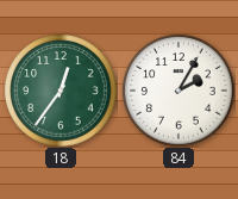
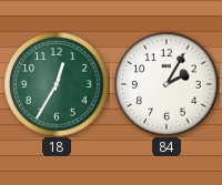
18: 12:36 -> 12:35 (57, 84)
